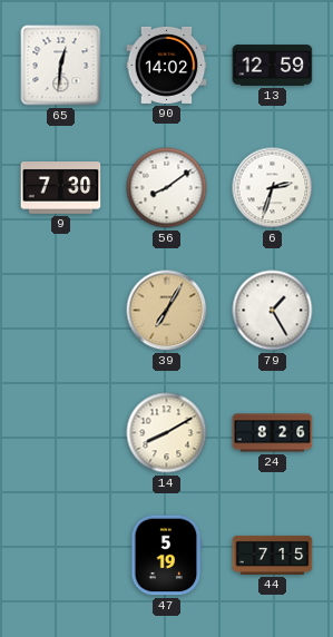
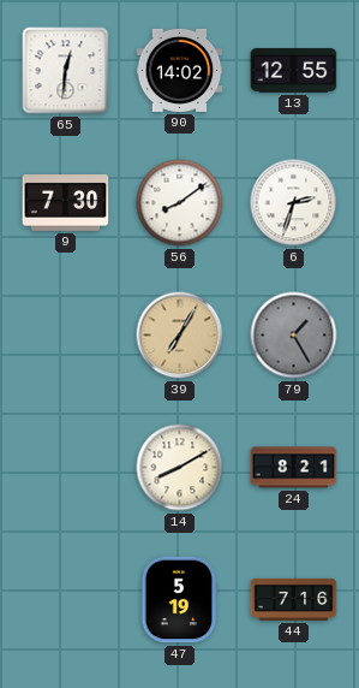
13: 12:59 -> 12:55 (294, 71)
79 dial: white -> grey (294, 336)
24: 8:26 -> 8:21 (294, 468)
44: 7:15 -> 7:16 (294, 599)
